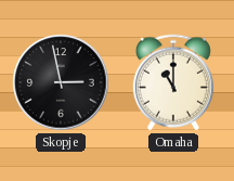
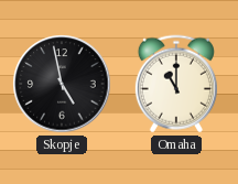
Skopje: 2:58 -> 4:58 (62, 84)
